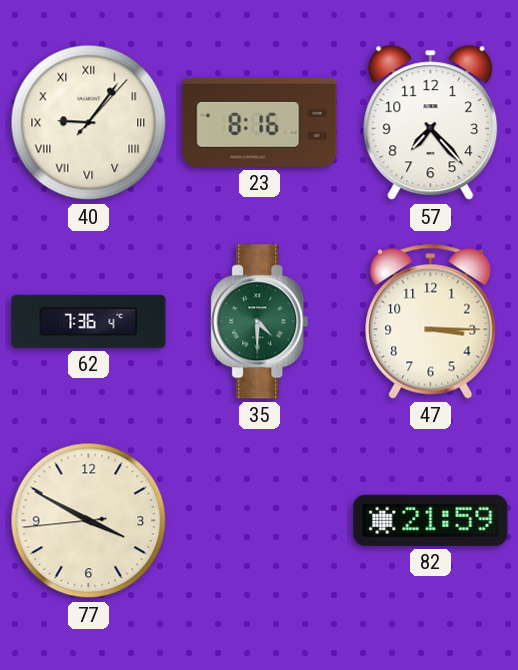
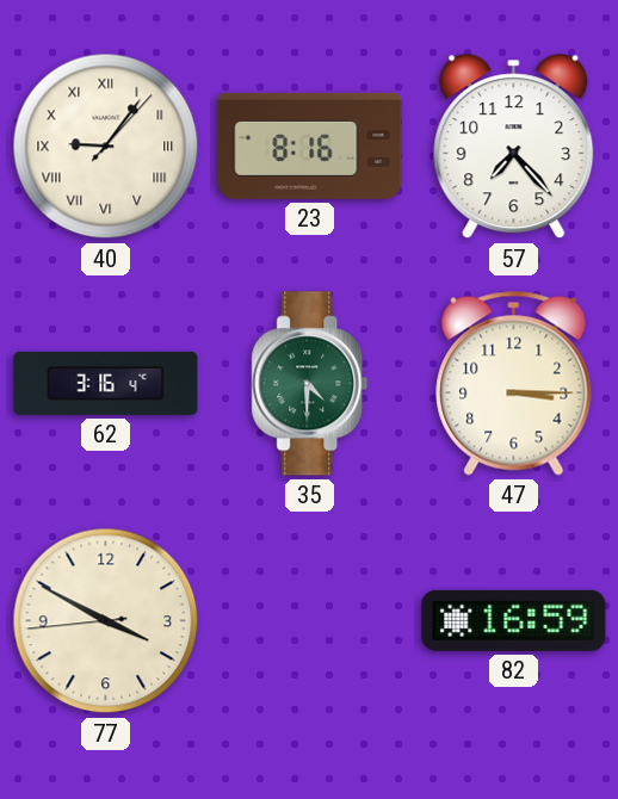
62: 7:36 -> 3:16 (106, 383)
82: 21:59 -> 16:59 (514, 620)
